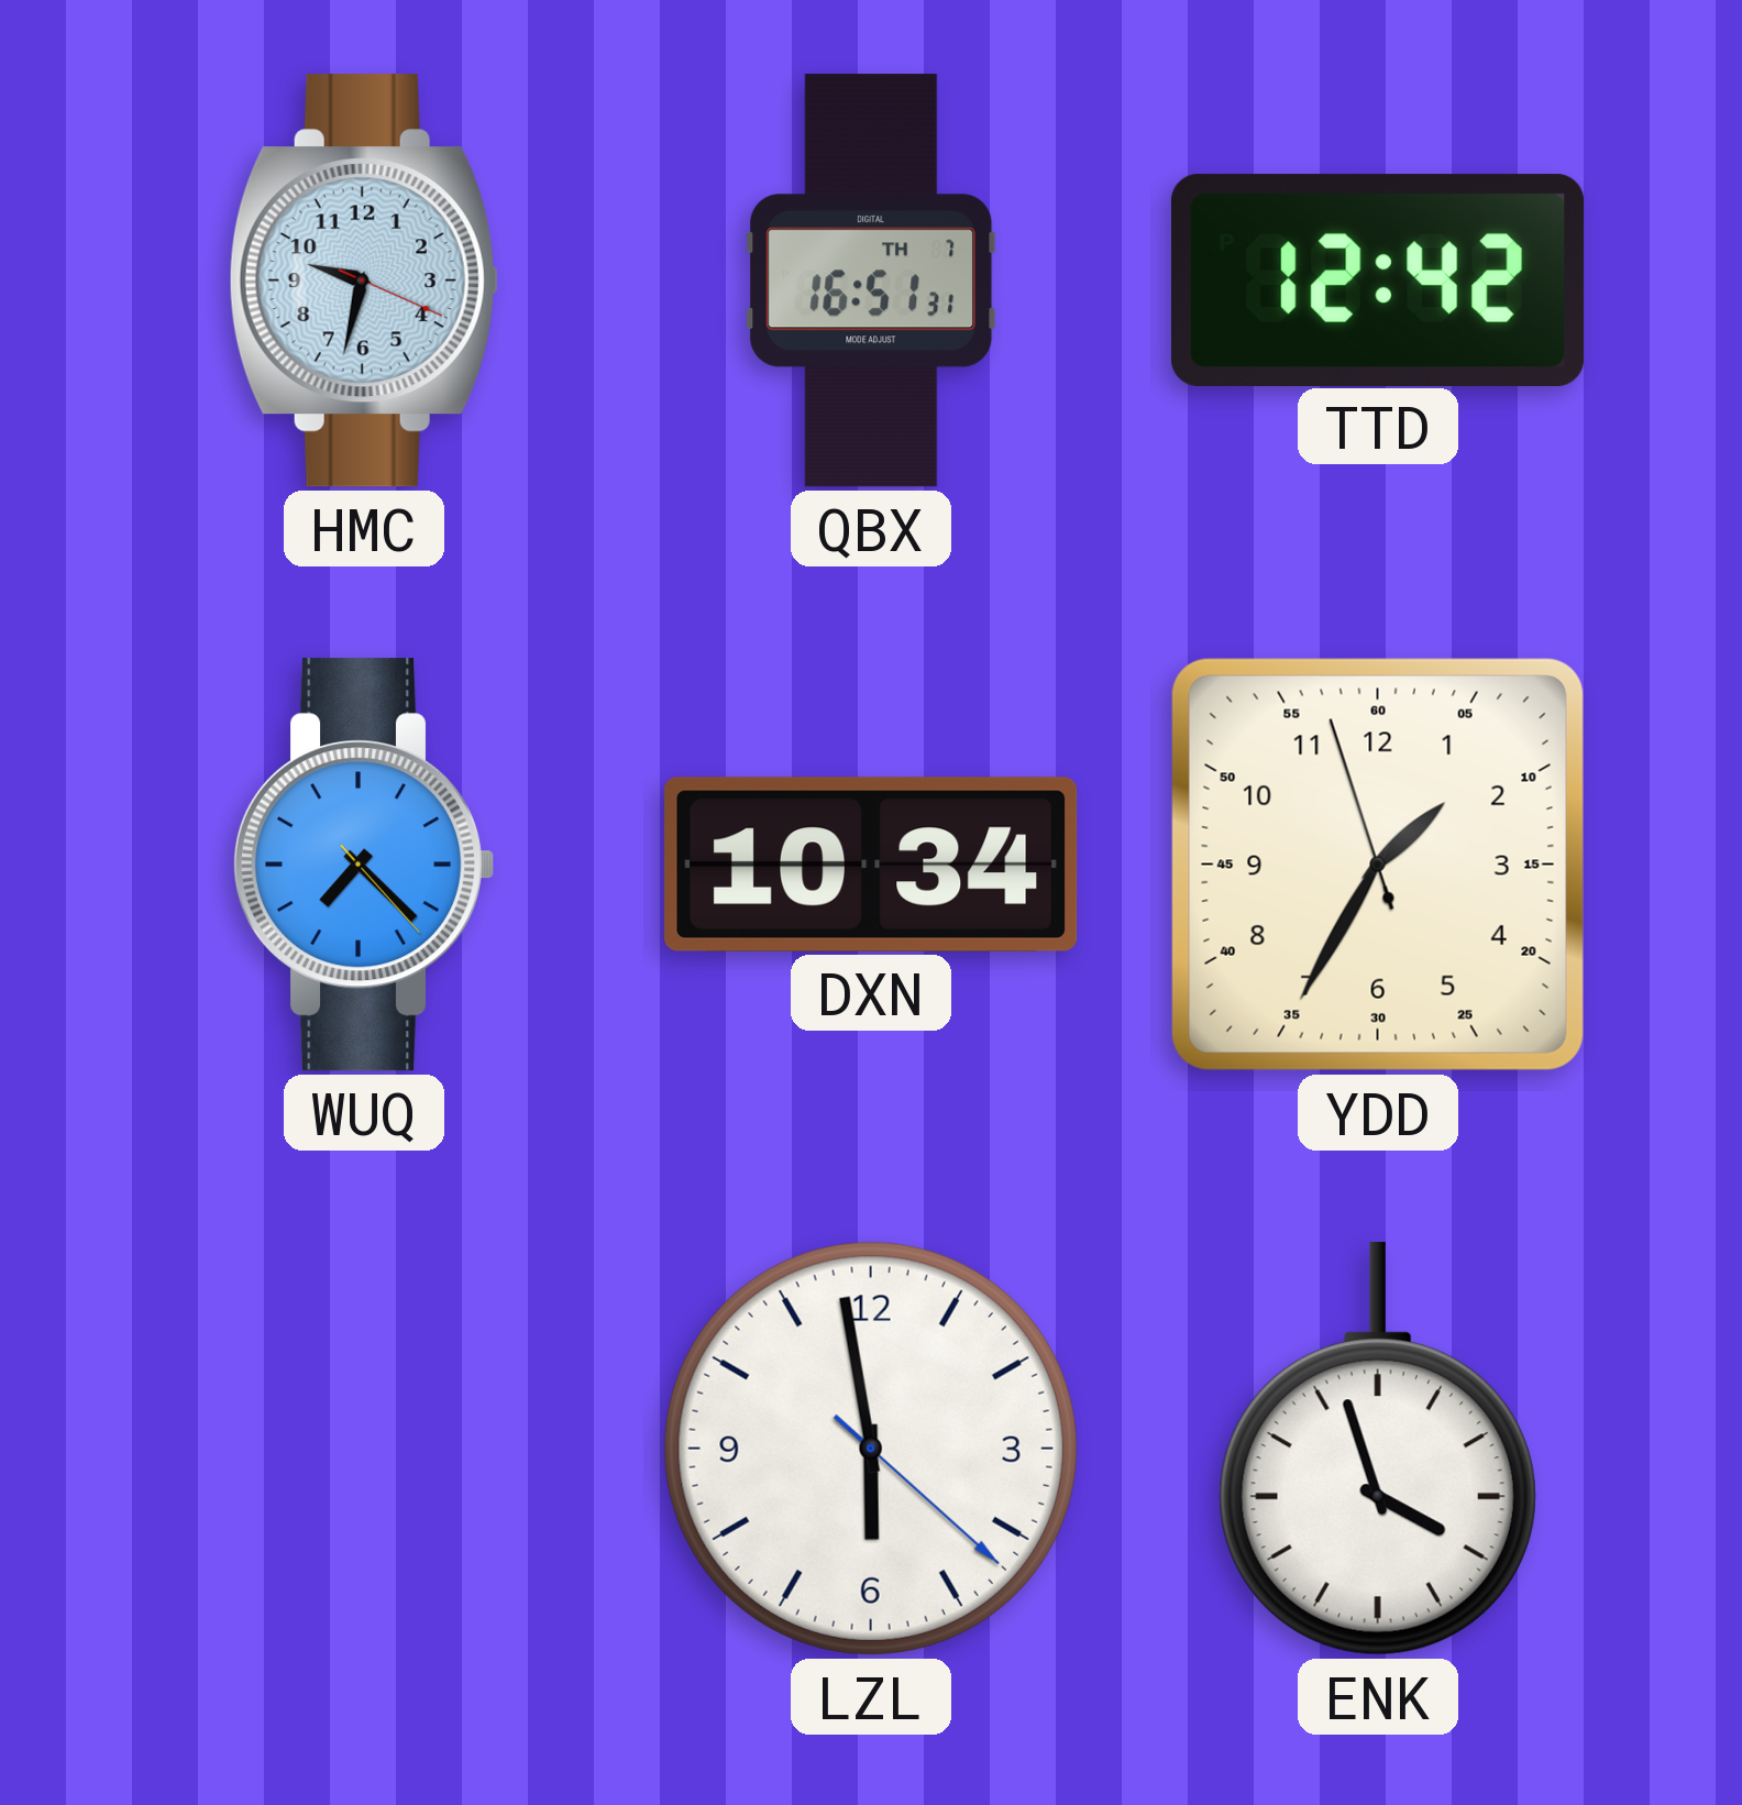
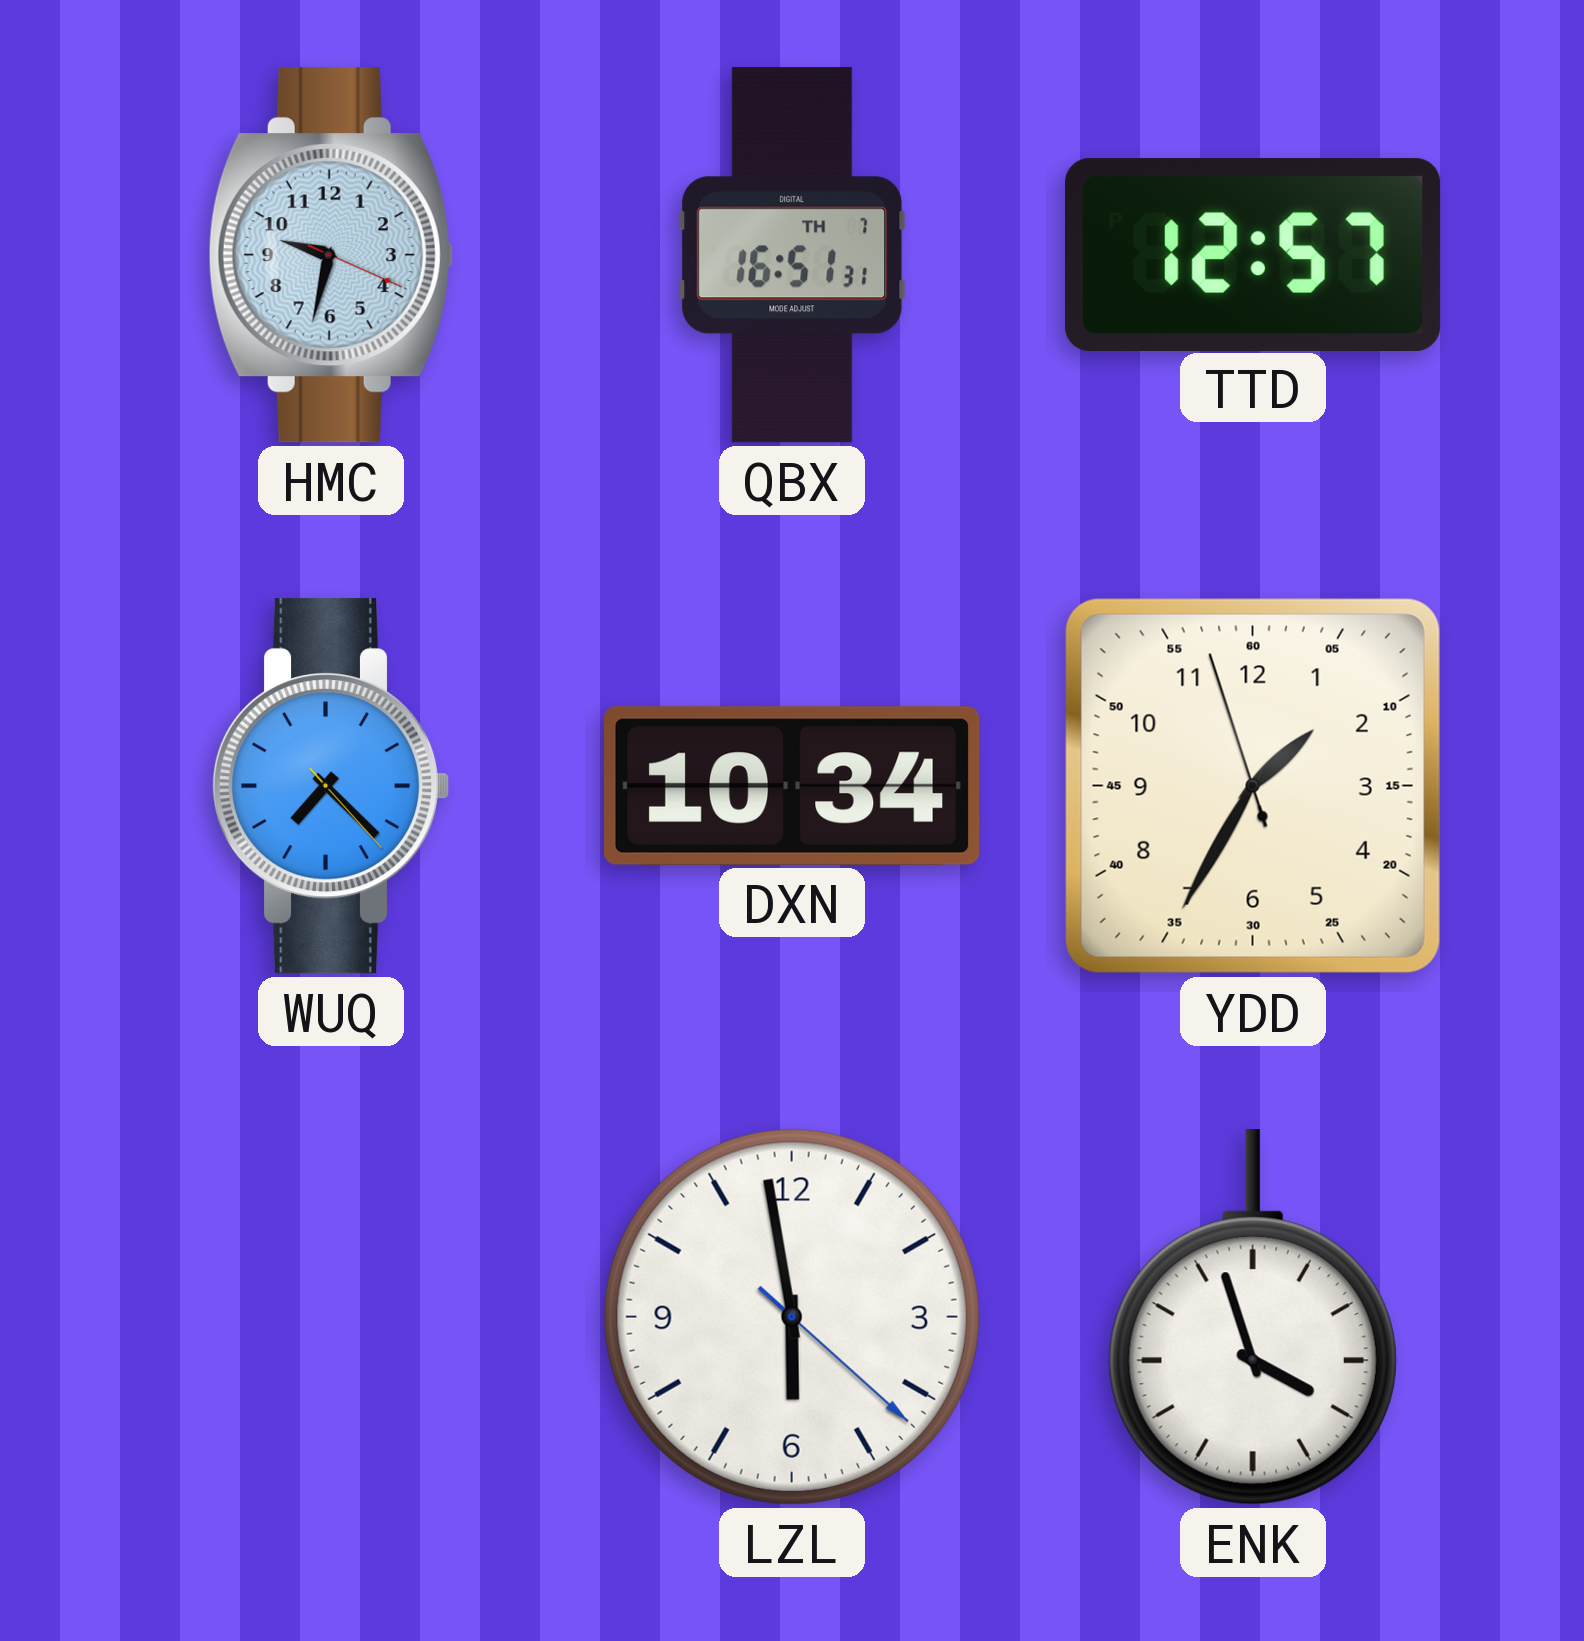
TTD: 12:42 -> 12:57 (1254, 254)
